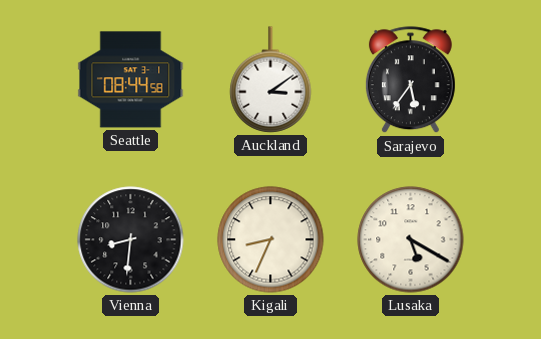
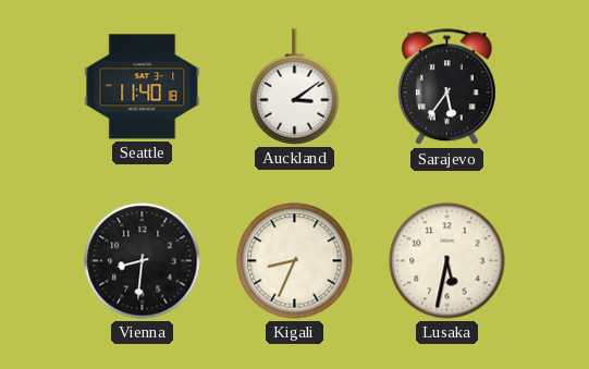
Seattle: 08:44 -> 11:40 (143, 87)
Lusaka: 5:20 -> 5:32 (447, 261)
